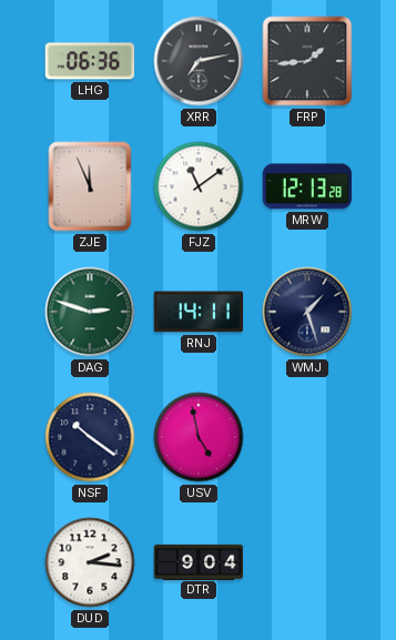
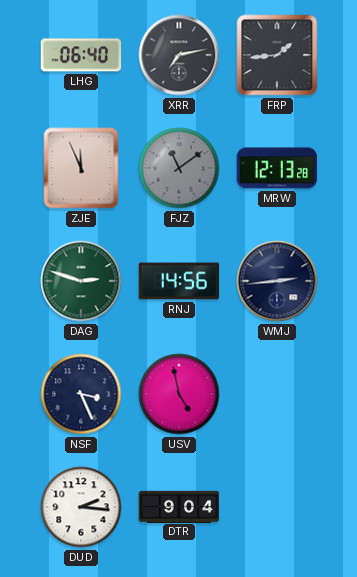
LHG: 06:36 -> 06:40 (81, 55)
FJZ dial: white -> grey (179, 168)
RNJ: 14:11 -> 14:56 (179, 281)
WMJ: 1:27 -> 2:44 (277, 281)
NSF: 10:21 -> 3:26 (81, 394)
